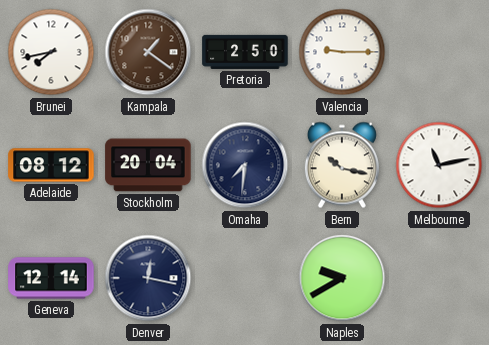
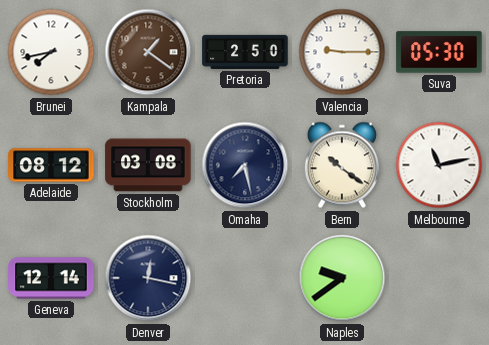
Suva: none -> 05:30 (439, 52)
Stockholm: 20:04 -> 03:08 (148, 165)
Omaha: 7:31 -> 7:28 (245, 165)
Bern: 10:17 -> 10:21 (342, 165)
Naples: 9:40 -> 9:39 (342, 278)
